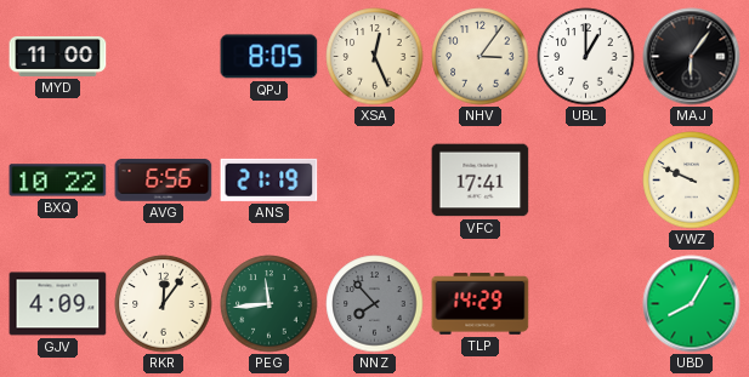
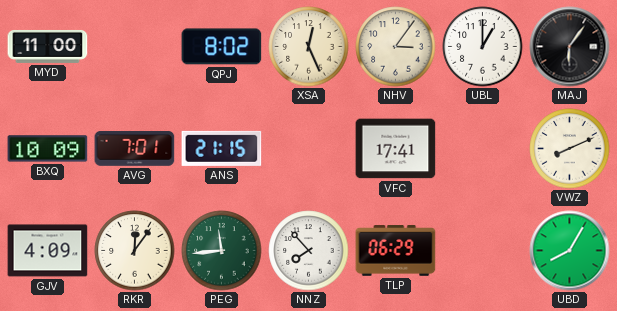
QPJ: 8:05 -> 8:02 (222, 47)
BXQ: 10:22 -> 10:09 (48, 149)
AVG: 6:56 -> 7:01 (135, 149)
ANS: 21:19 -> 21:15 (222, 148)
VWZ: 9:49 -> 8:11 (570, 149)
NNZ dial: grey -> white (309, 251)
TLP: 14:29 -> 06:29 (396, 251)
